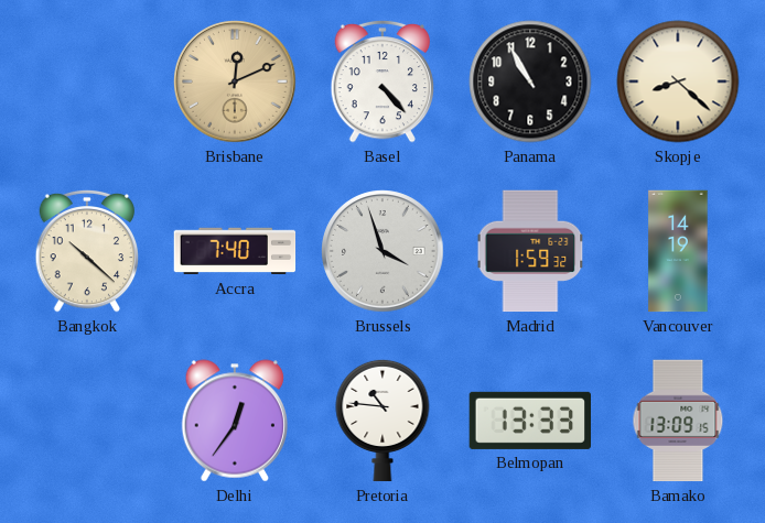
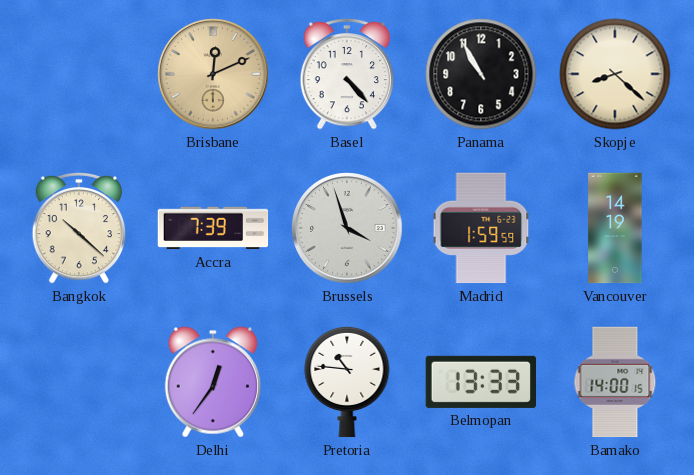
Accra: 7:40 -> 7:39 (213, 228)
Madrid: 1:59:32 -> 1:59:59 (481, 228)
Bamako: 13:09 -> 14:00 (615, 382)
